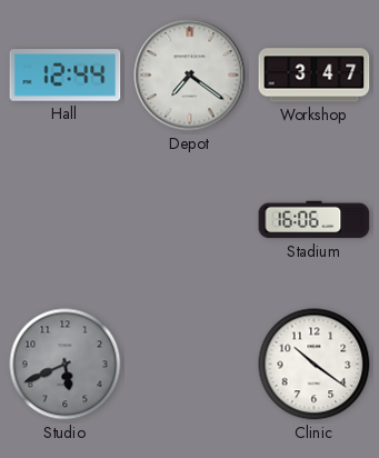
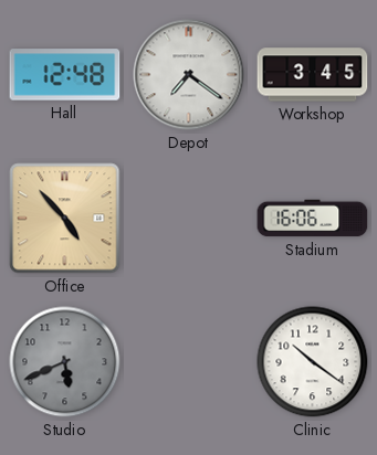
Hall: 12:44 -> 12:48 (65, 75)
Workshop: 3:47 -> 3:45 (313, 75)
Office: none -> 4:53 (65, 219)
